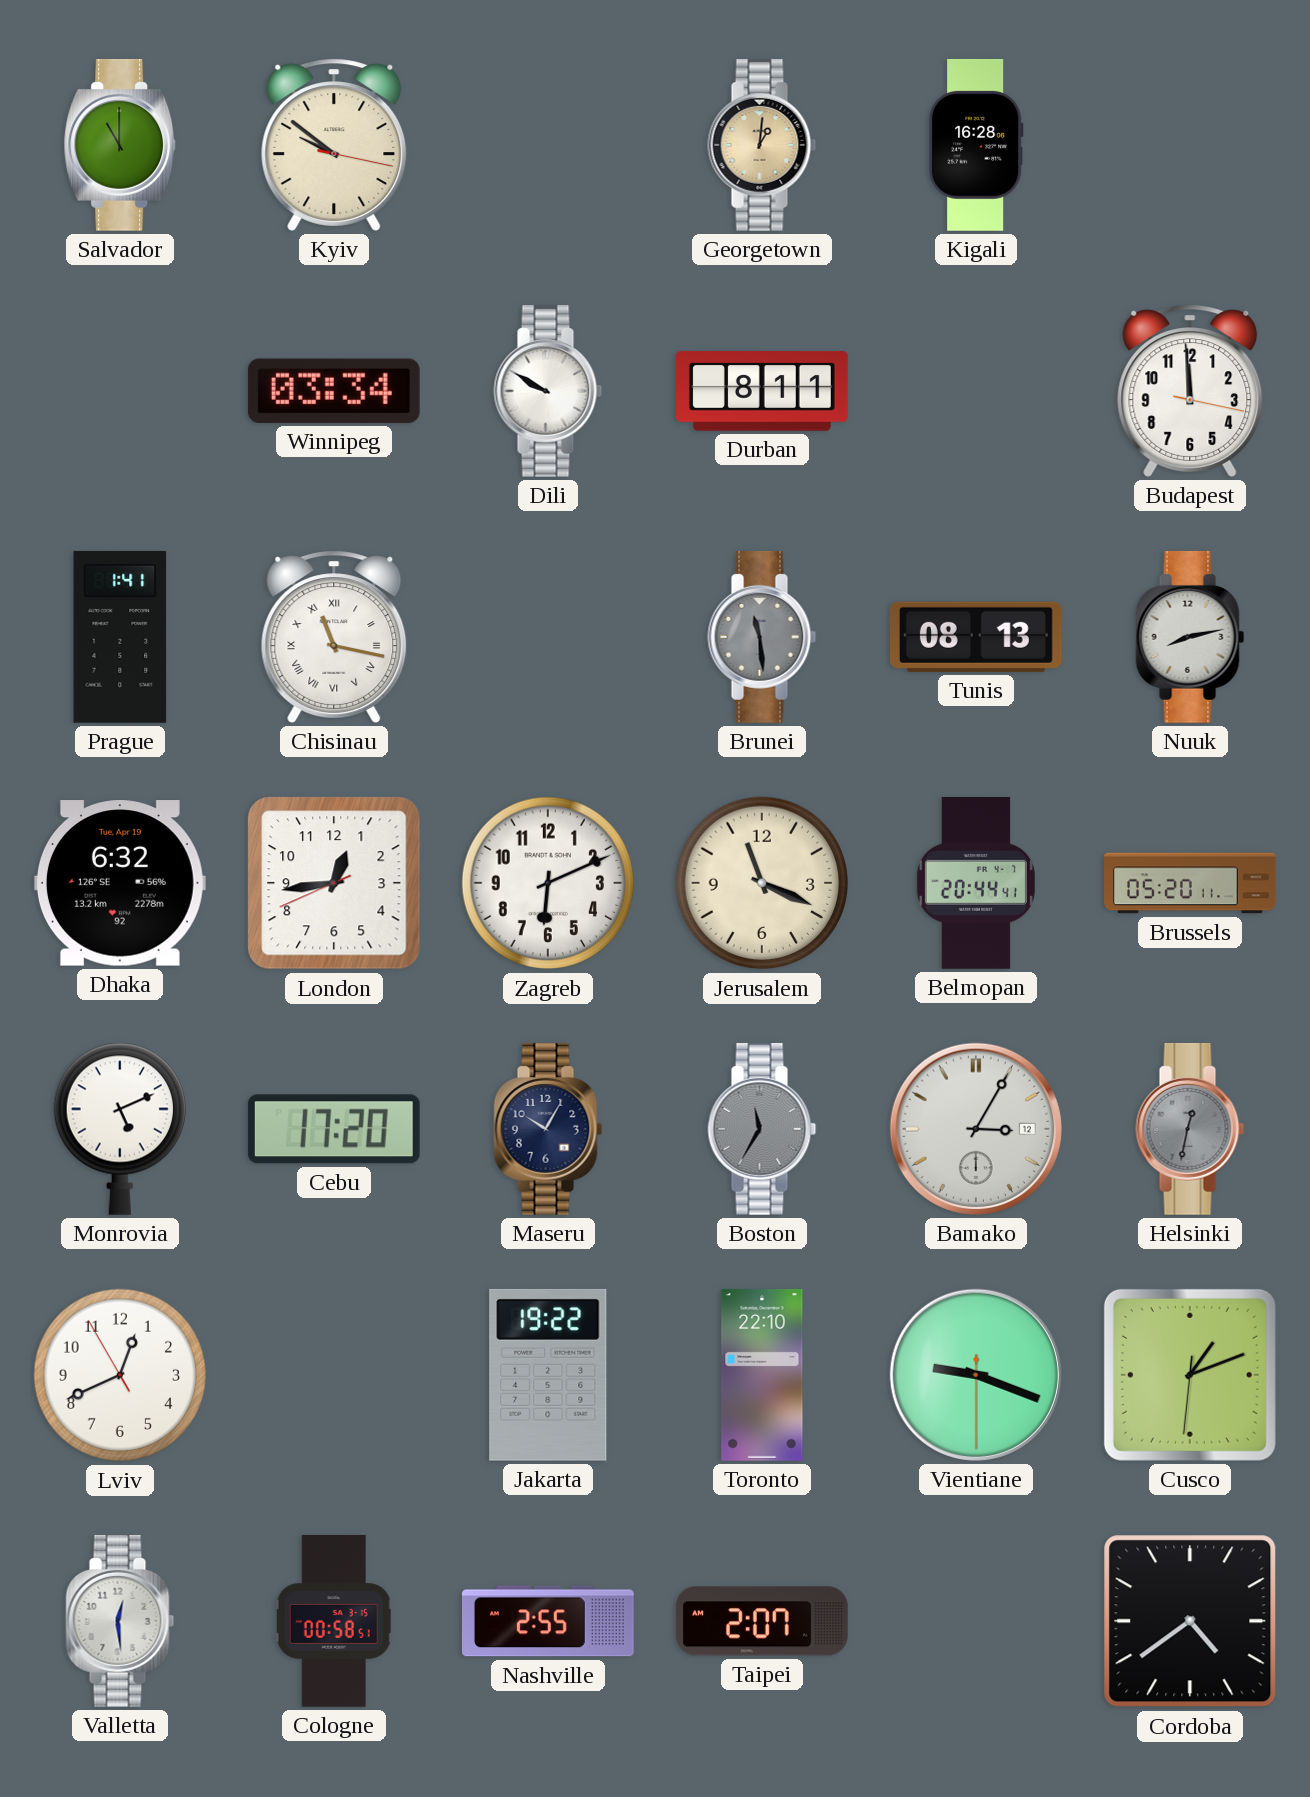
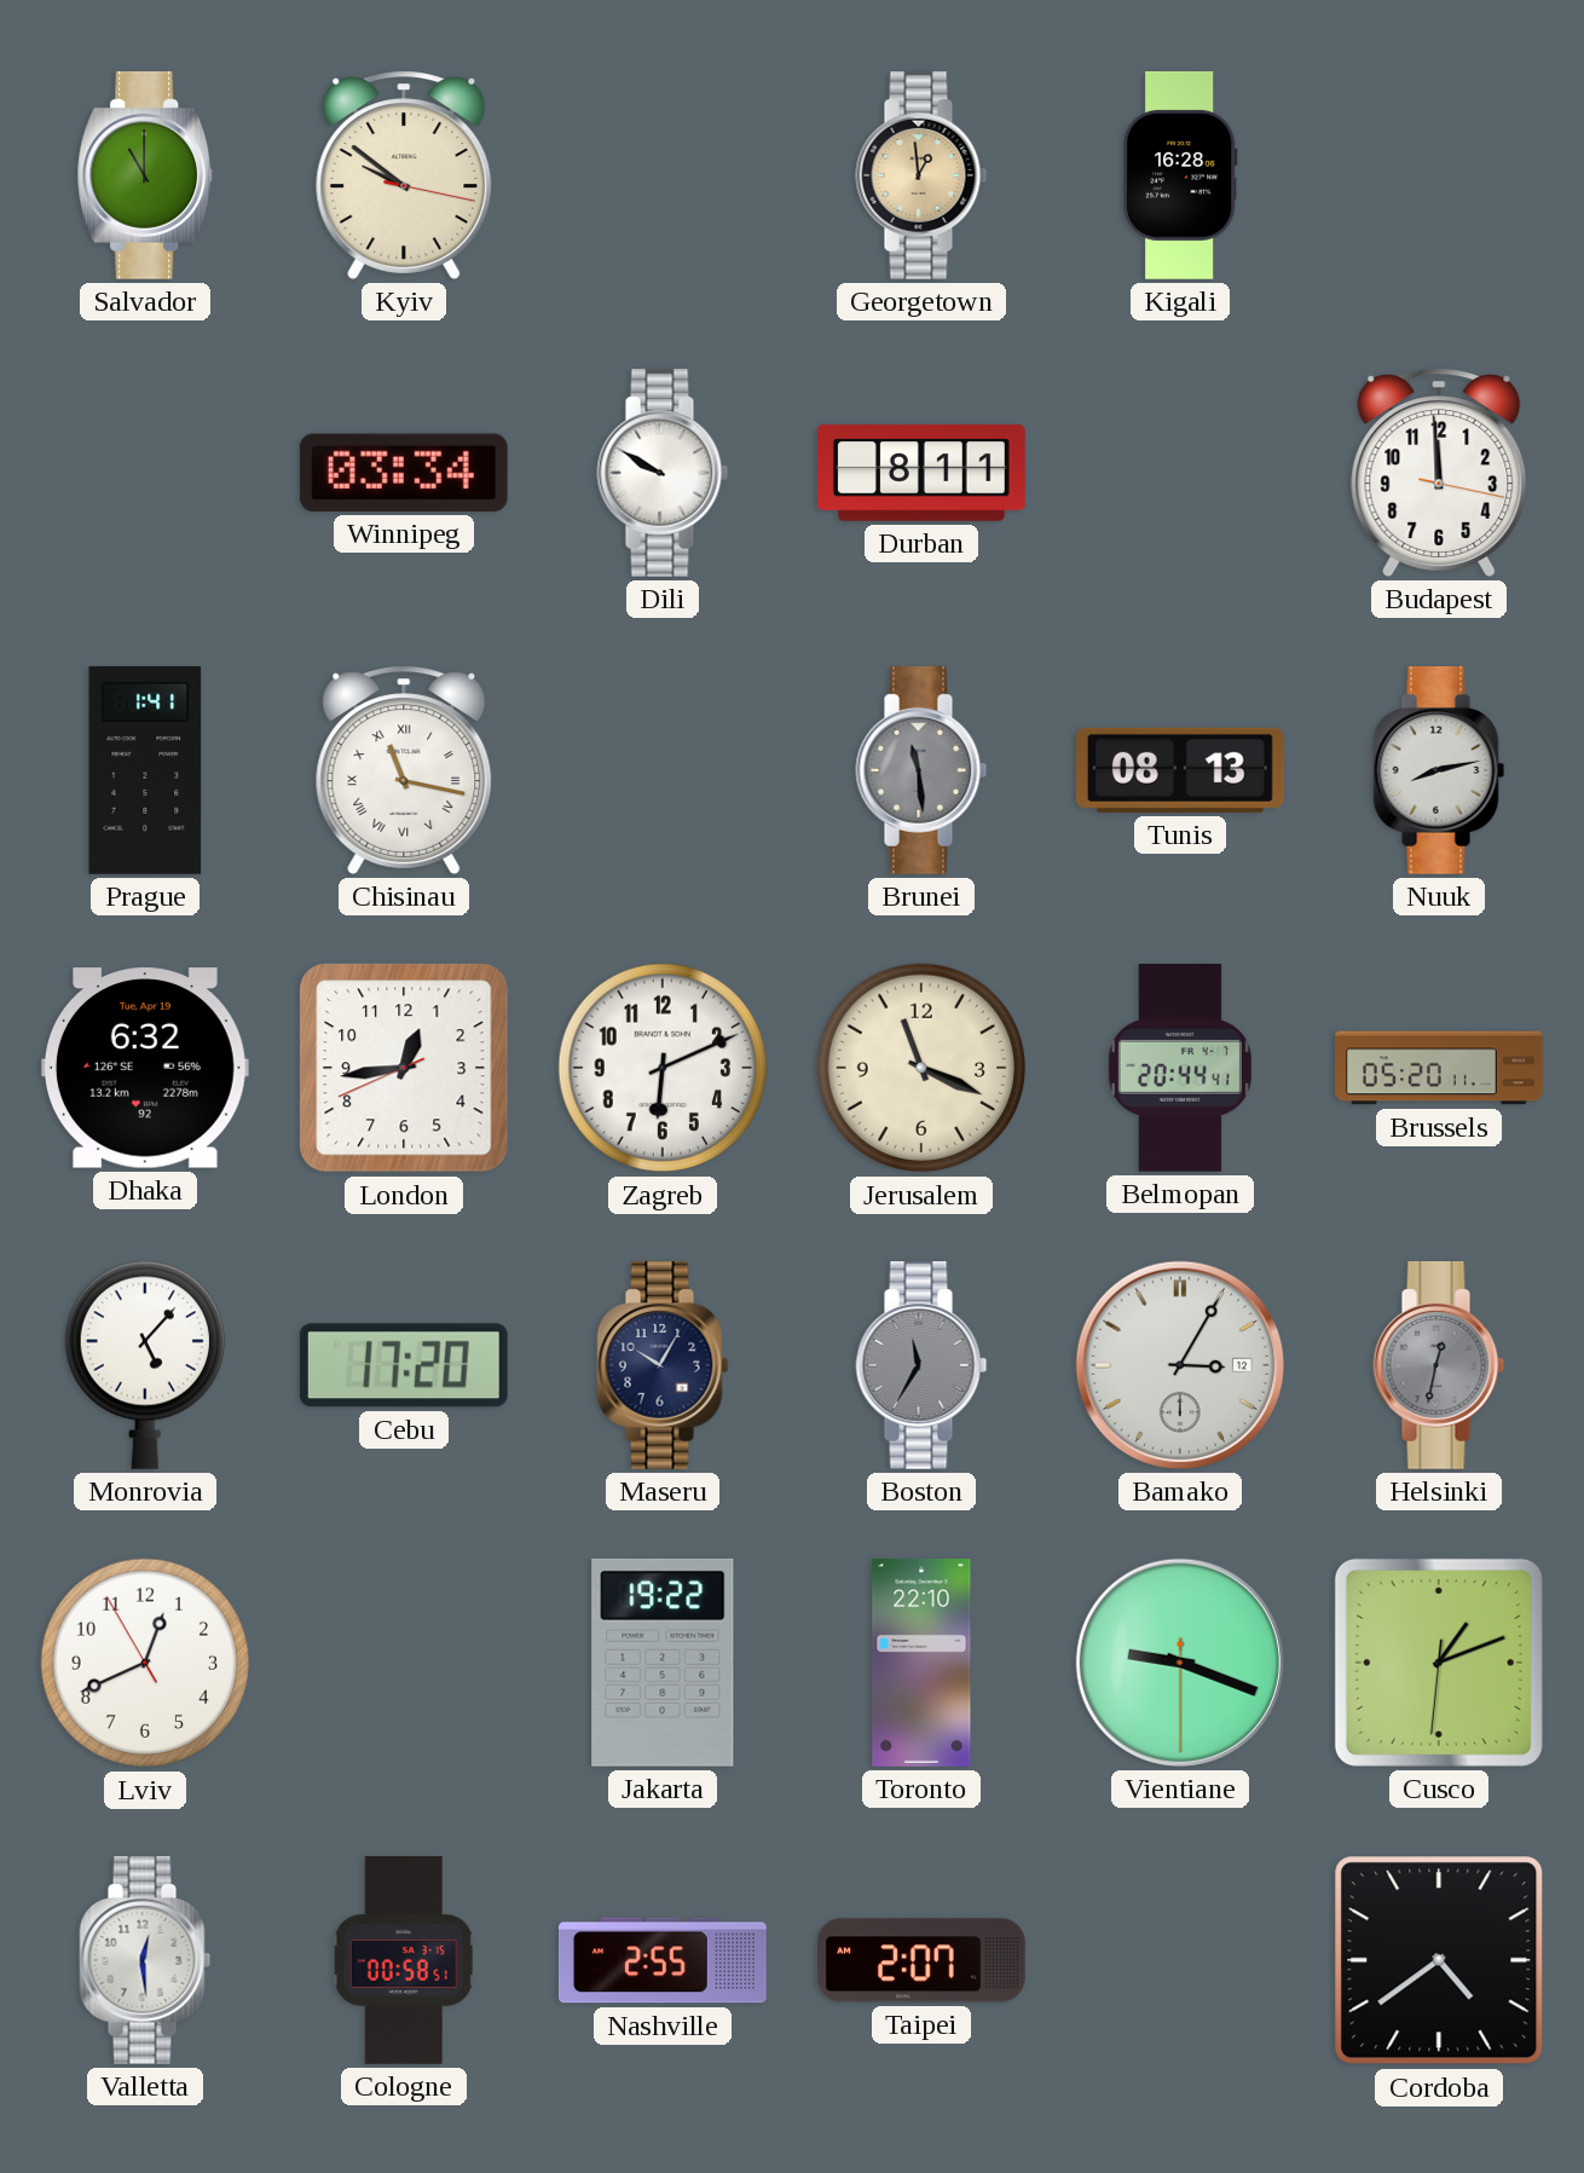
Georgetown: 1:01 -> 12:59 (921, 175)
Monrovia: 5:11 -> 5:07 (145, 1365)
